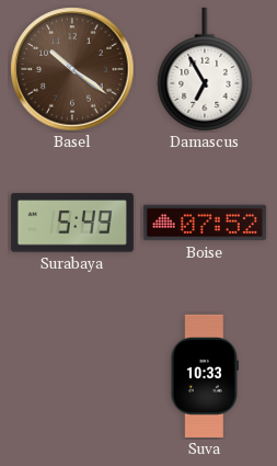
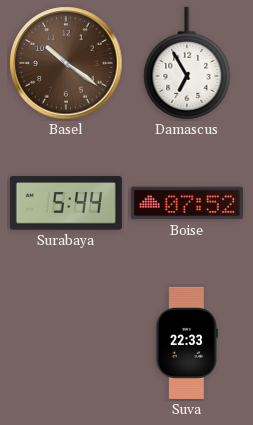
Surabaya: 5:49 -> 5:44 (66, 203)
Suva: 10:33 -> 22:33 (187, 343)
